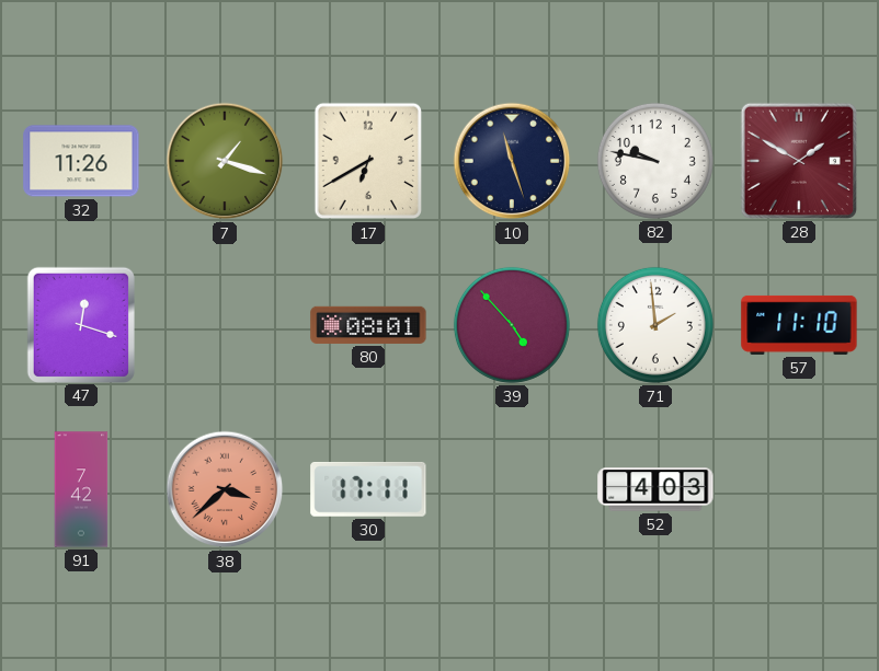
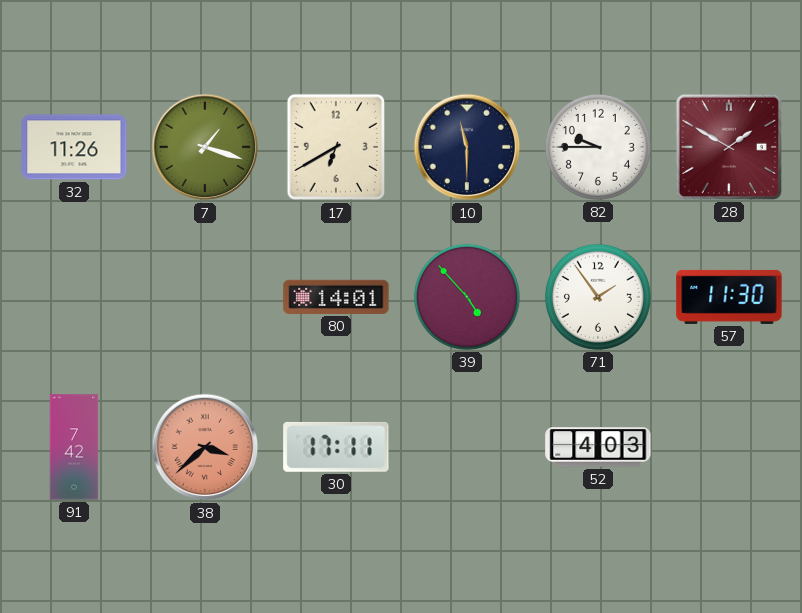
10: 11:27 -> 11:30 (467, 147)
82: 9:47 -> 9:45 (598, 147)
47: 12:18 -> none (81, 324)
80: 08:01 -> 14:01 (336, 297)
71: 1:59 -> 1:54 (598, 297)
57: 11:10 -> 11:30 (729, 297)
